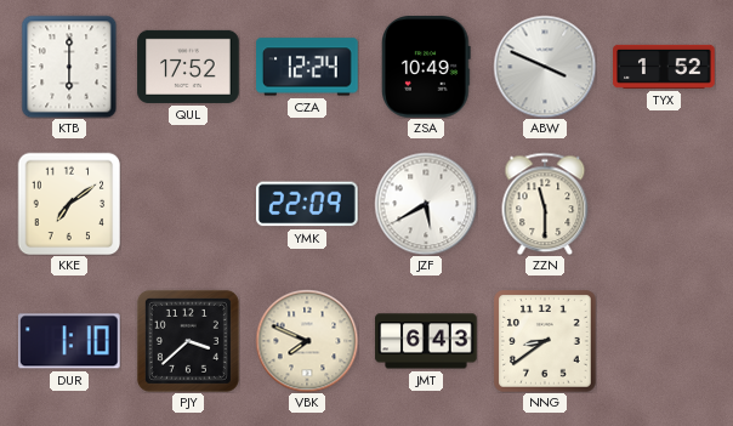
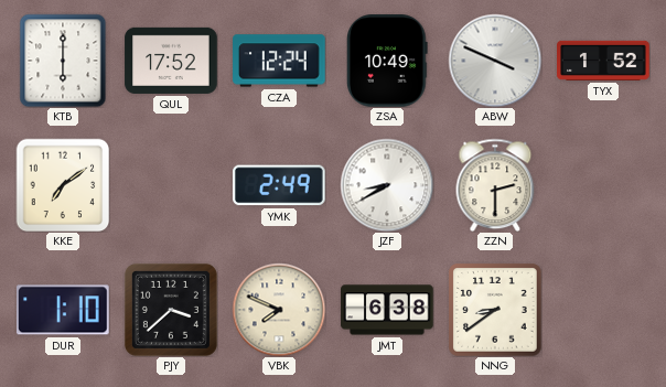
YMK: 22:09 -> 2:49 (280, 185)
JZF: 5:40 -> 8:40 (387, 185)
ZZN: 11:30 -> 2:30 (495, 185)
JMT: 6:43 -> 6:38 (387, 310)
